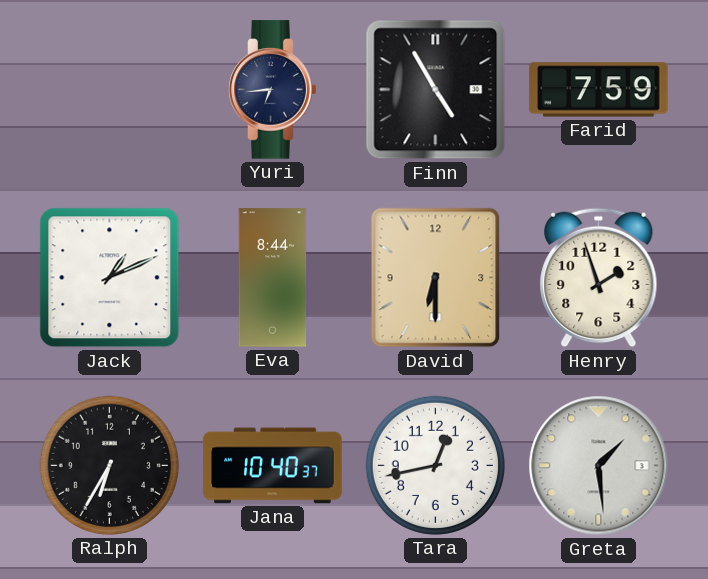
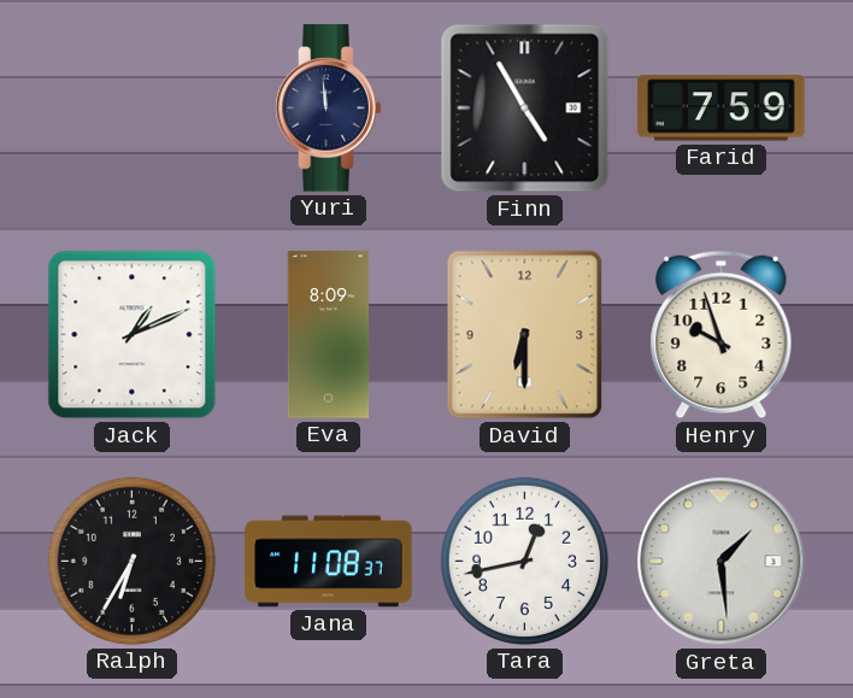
Yuri: 6:44 -> 11:59 (329, 108)
Eva: 8:44 -> 8:09 (329, 335)
Henry: 1:57 -> 9:57 (722, 335)
Jana: 10:40 -> 11:08 (329, 562)
